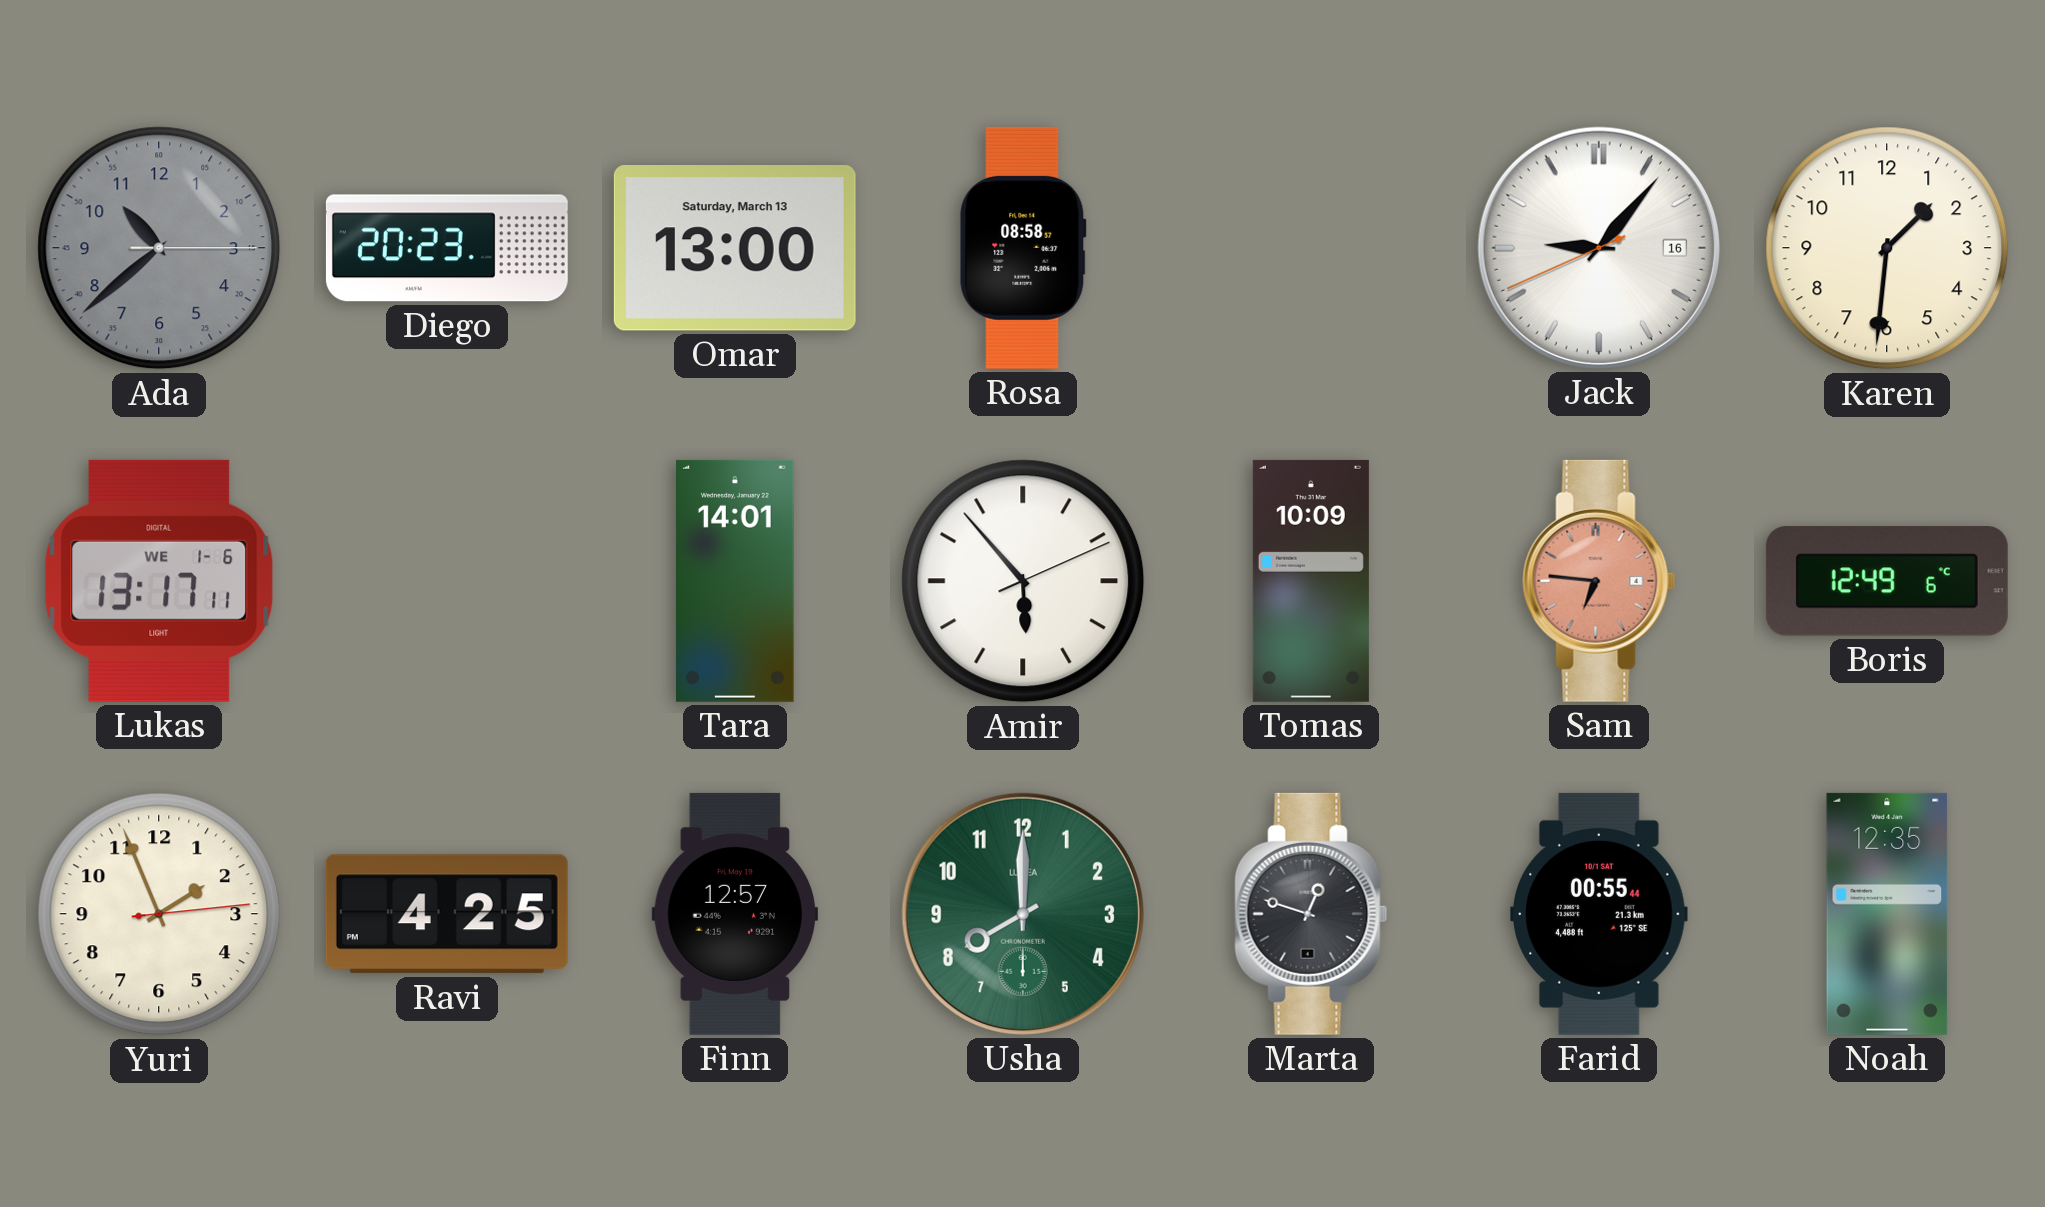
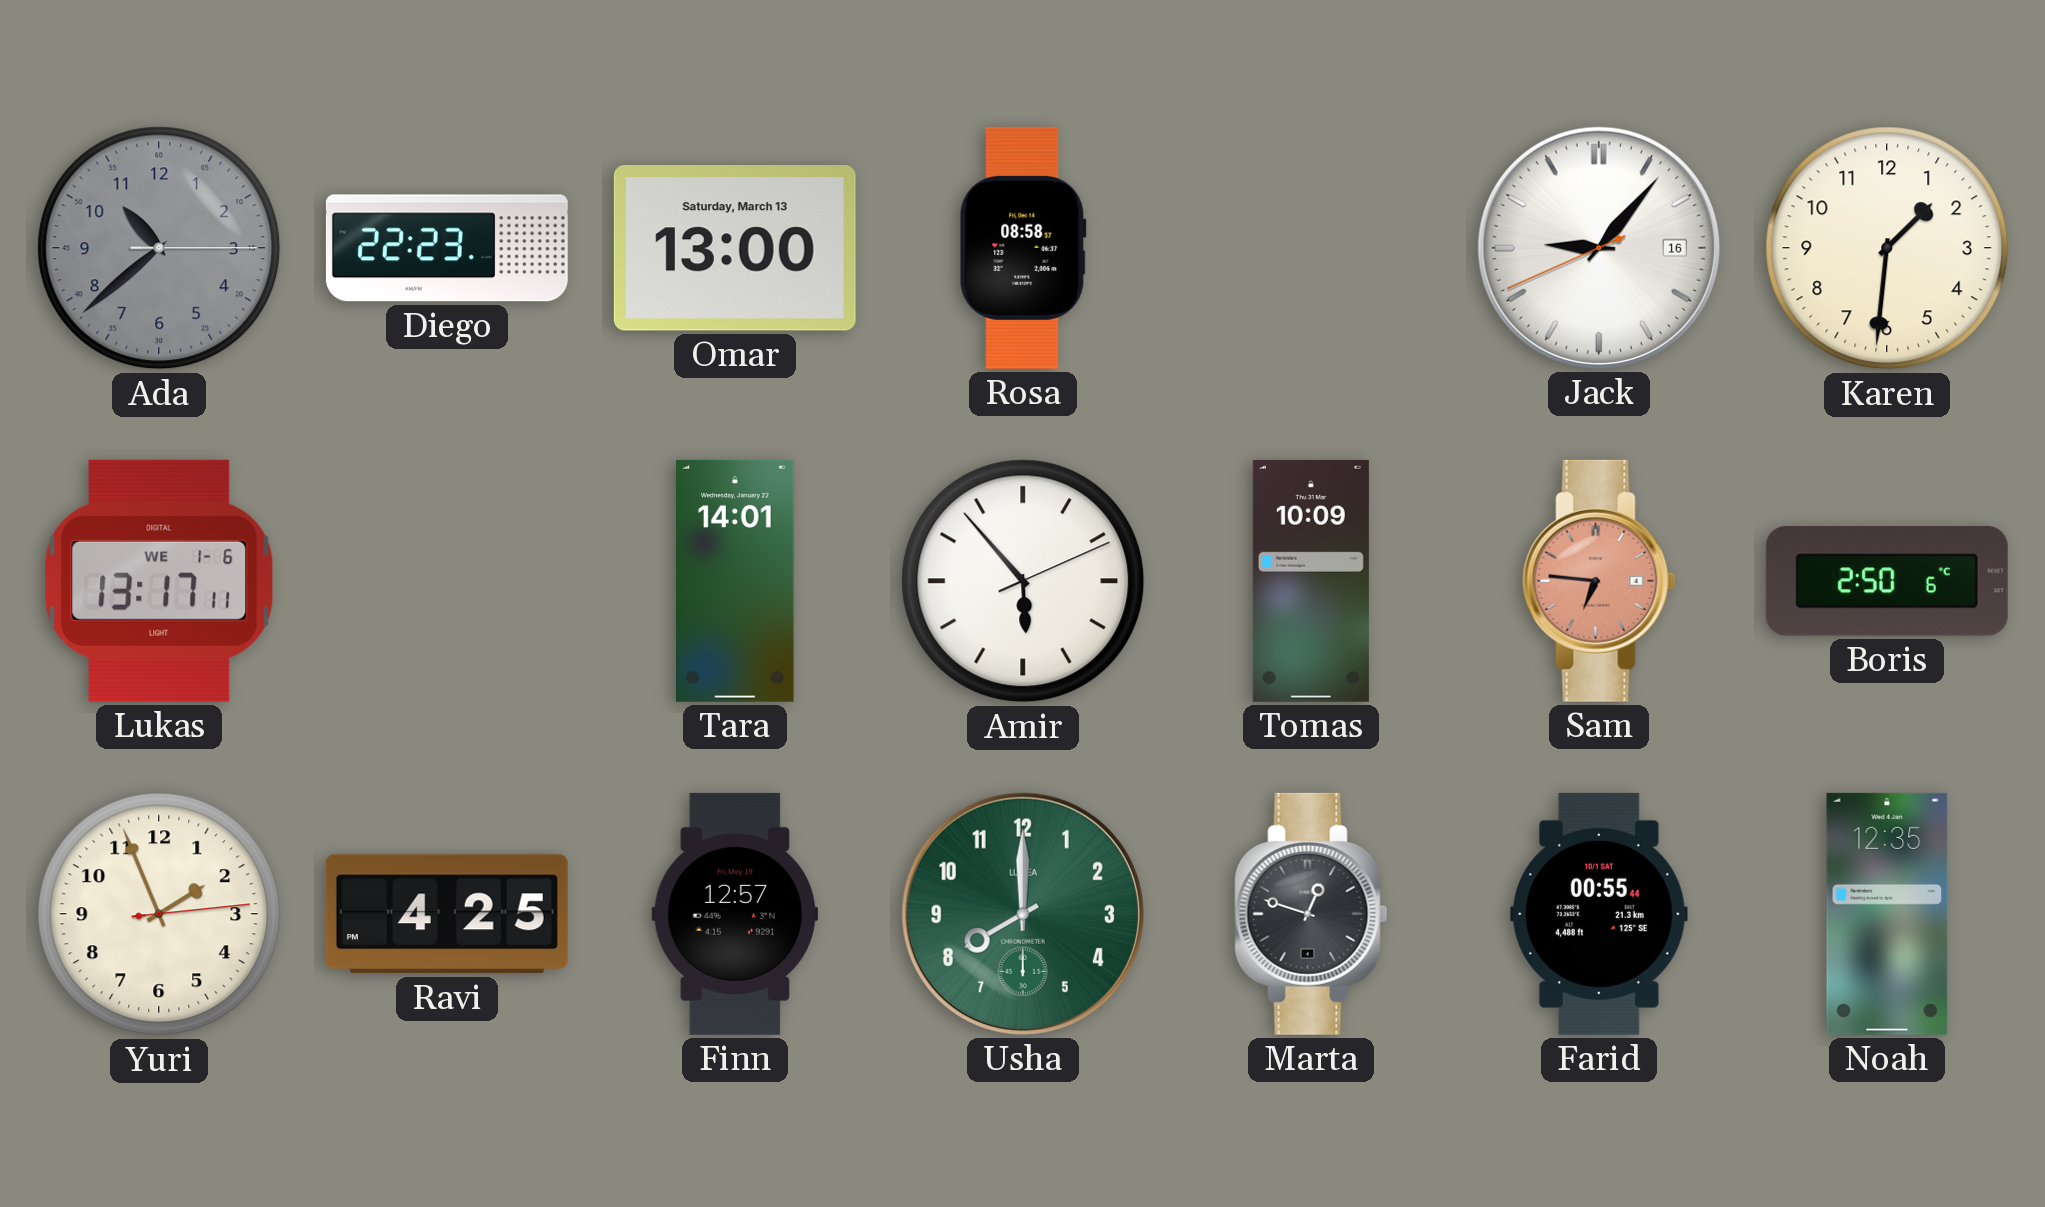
Diego: 20:23 -> 22:23 (447, 248)
Boris: 12:49 -> 2:50 (1887, 581)
